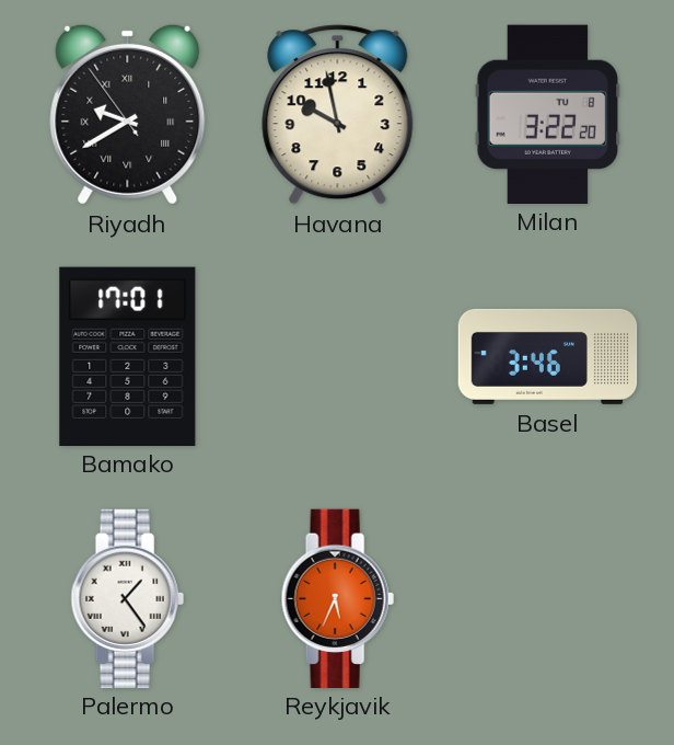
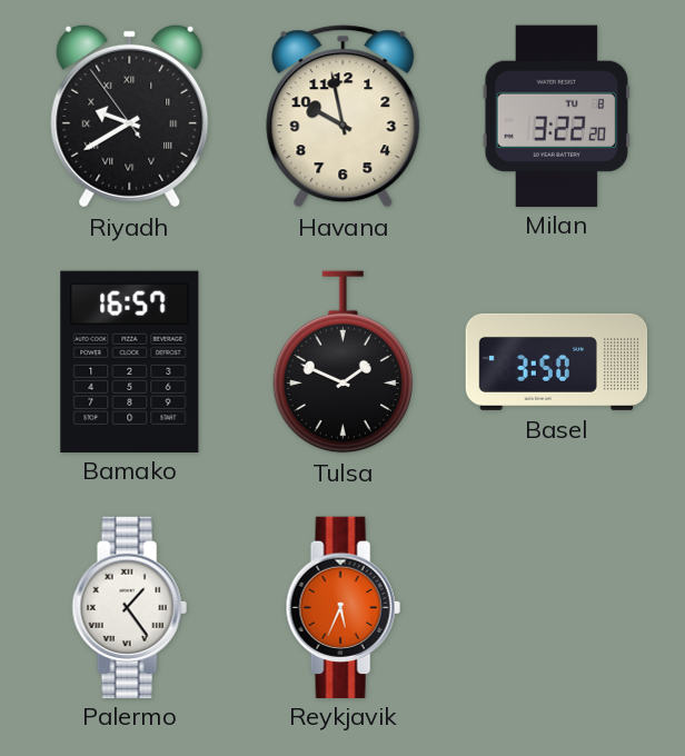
Bamako: 17:01 -> 16:57 (130, 361)
Tulsa: none -> 1:49 (344, 362)
Basel: 3:46 -> 3:50 (557, 361)
